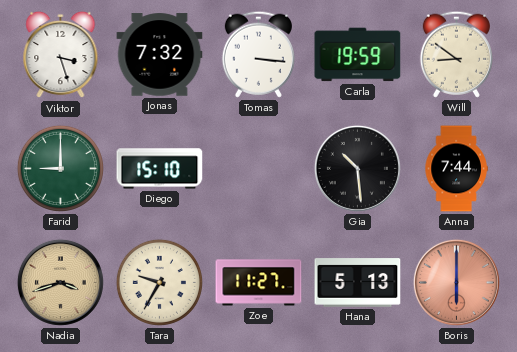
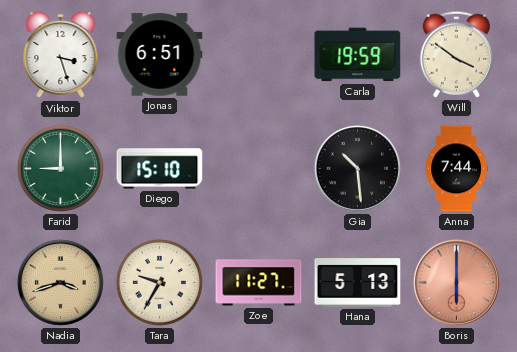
Jonas: 7:32 -> 6:51 (160, 55)
Tomas: 3:16 -> none (258, 54)
Will: 8:51 -> 3:51 (456, 54)
